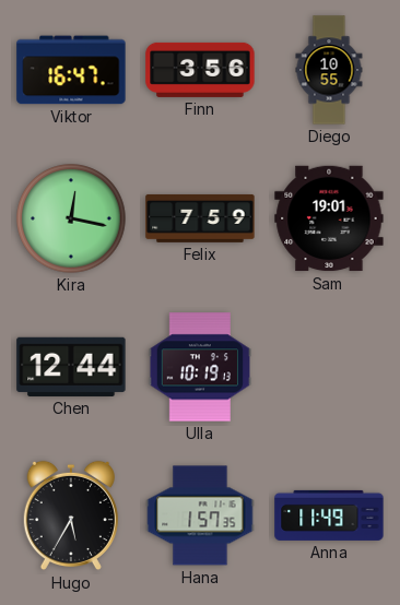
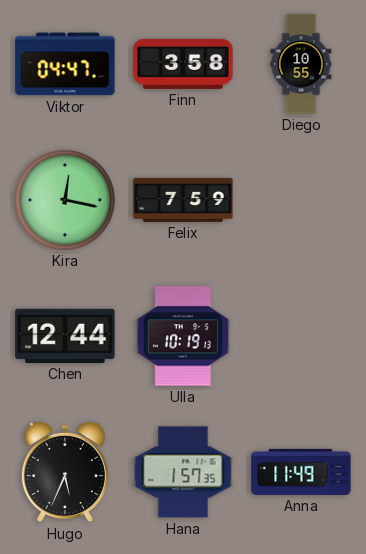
Viktor: 16:47 -> 04:47 (65, 64)
Finn: 3:56 -> 3:58 (183, 64)
Sam: 19:01 -> none (329, 218)
Hugo: 5:35 -> 5:34 (65, 472)
